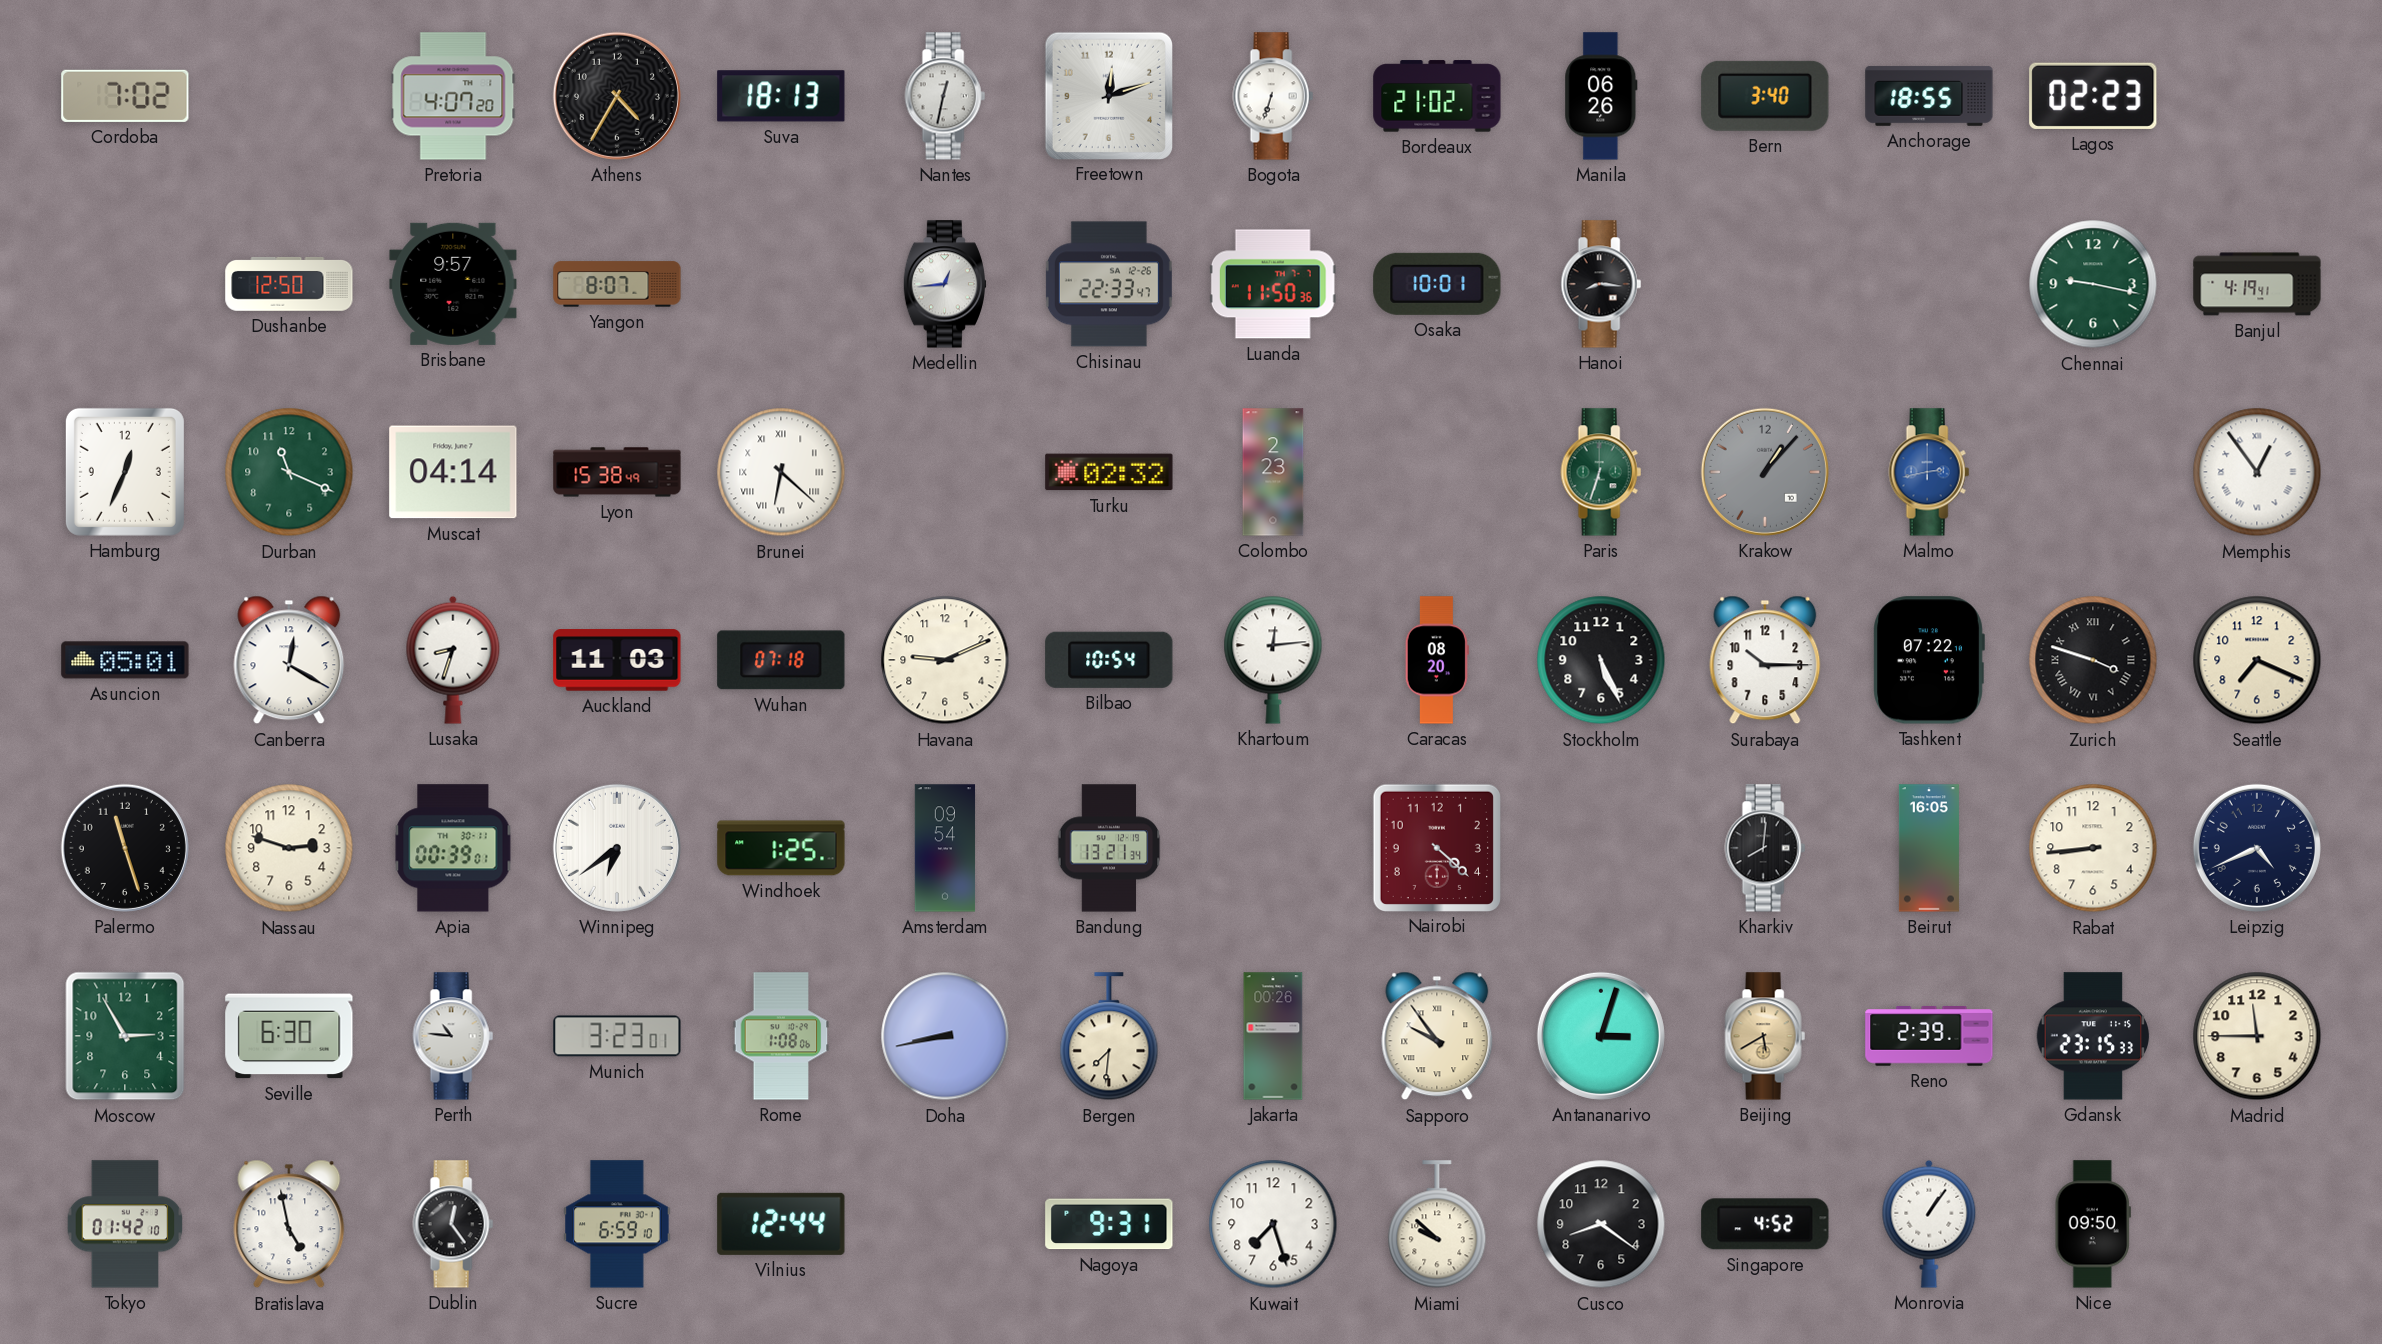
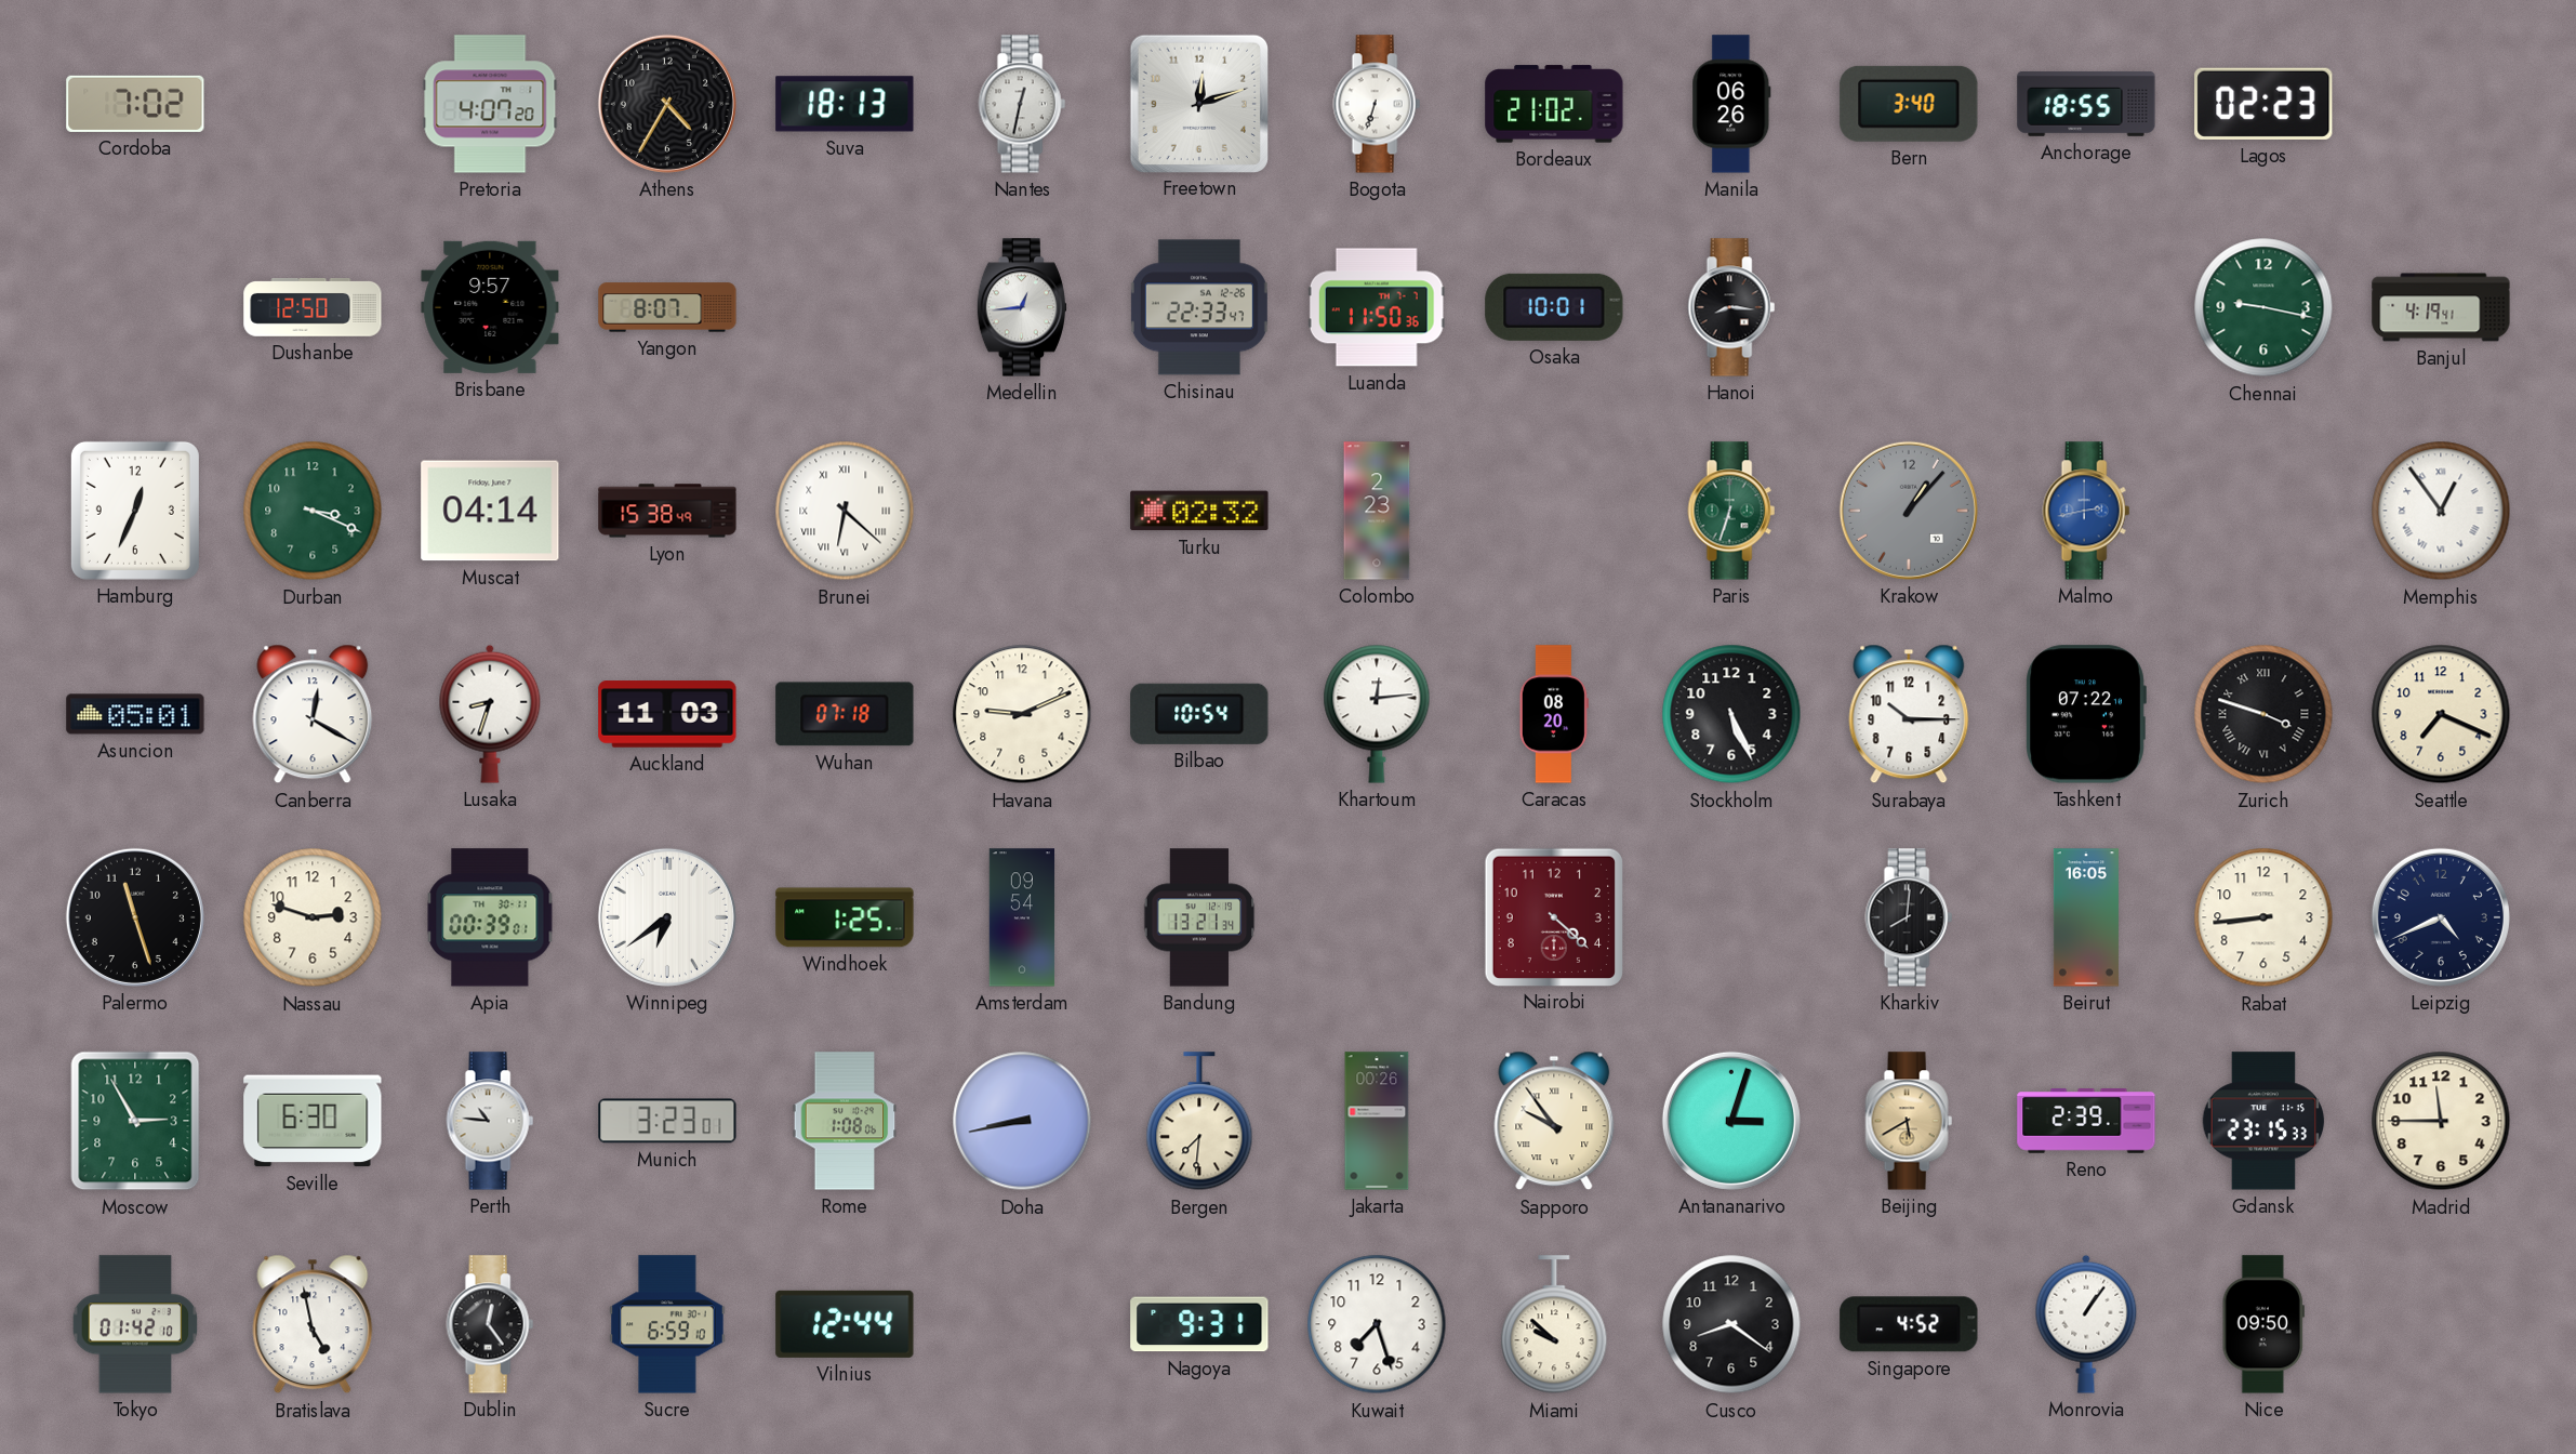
Durban: 11:19 -> 3:19 (313, 511)
